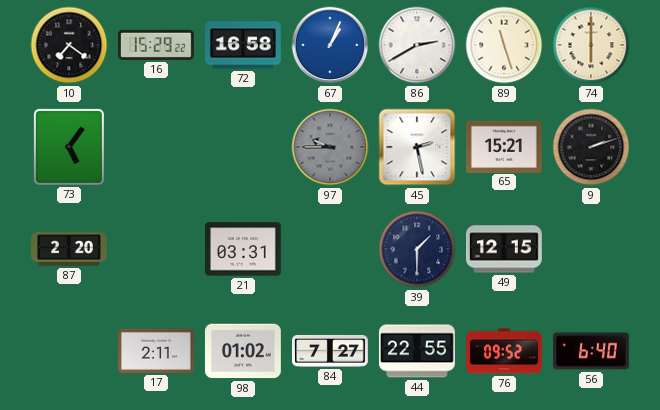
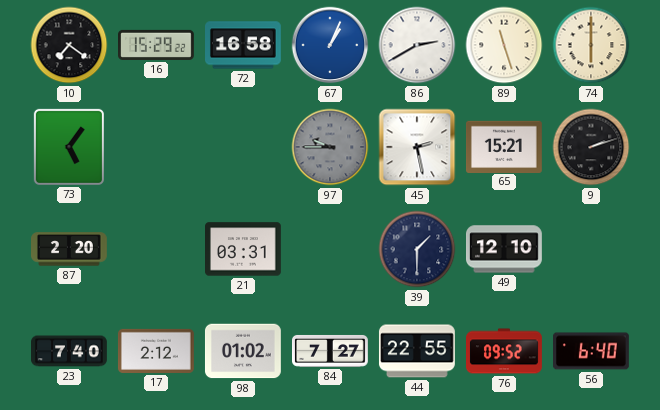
49: 12:15 -> 12:10 (505, 249)
23: none -> 7:40 (70, 351)
17: 2:11 -> 2:12 (156, 351)
